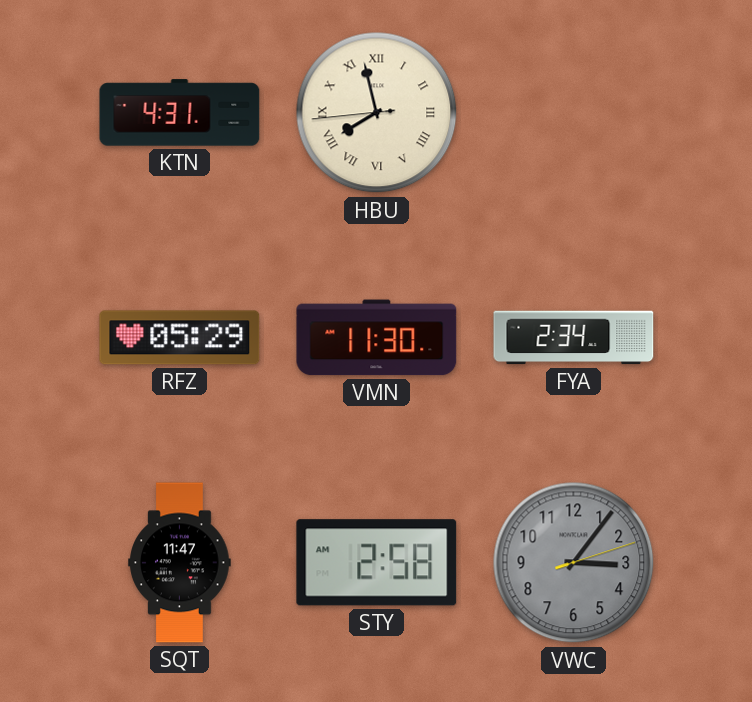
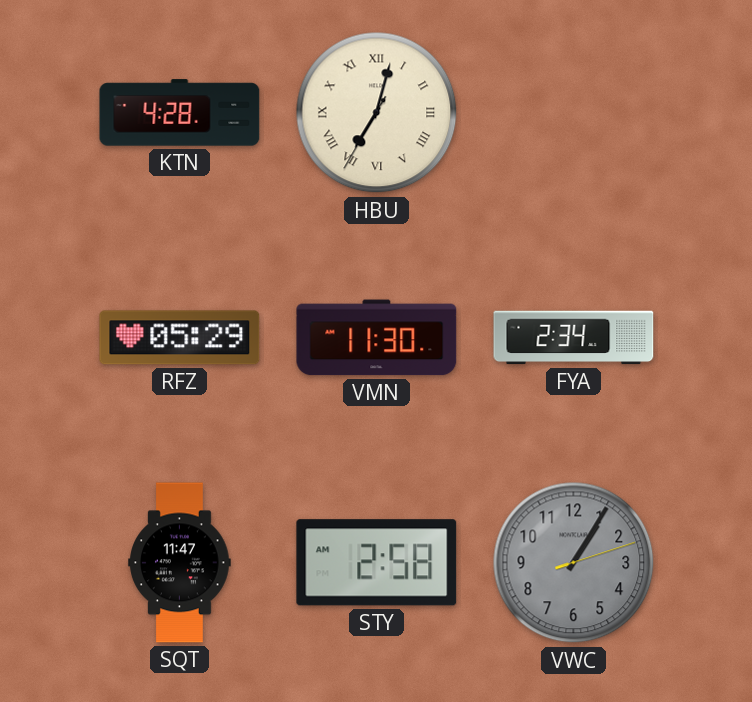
KTN: 4:31 -> 4:28 (180, 113)
HBU: 7:57 -> 7:02 (377, 113)
VWC: 3:06 -> 1:05 (574, 563)
